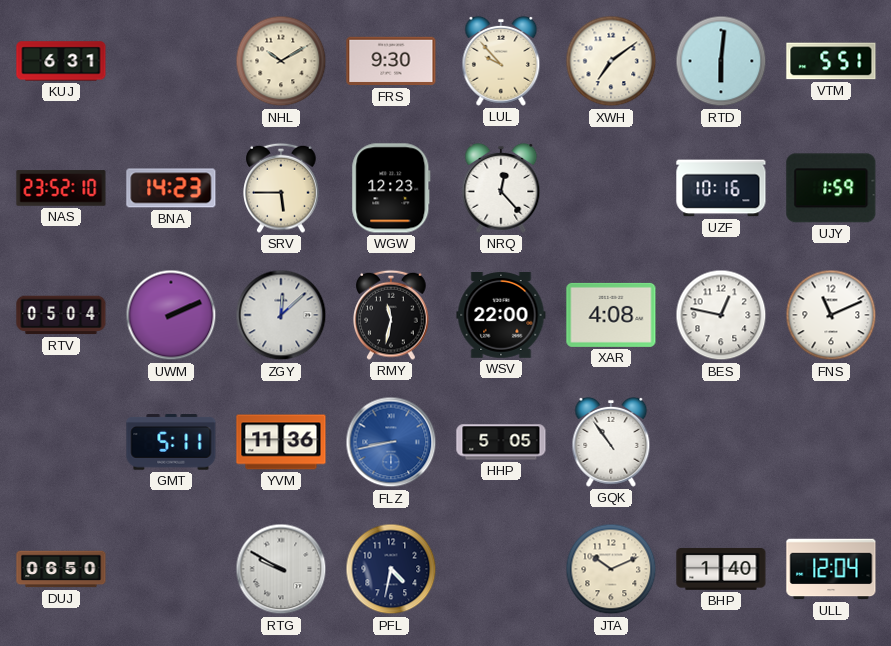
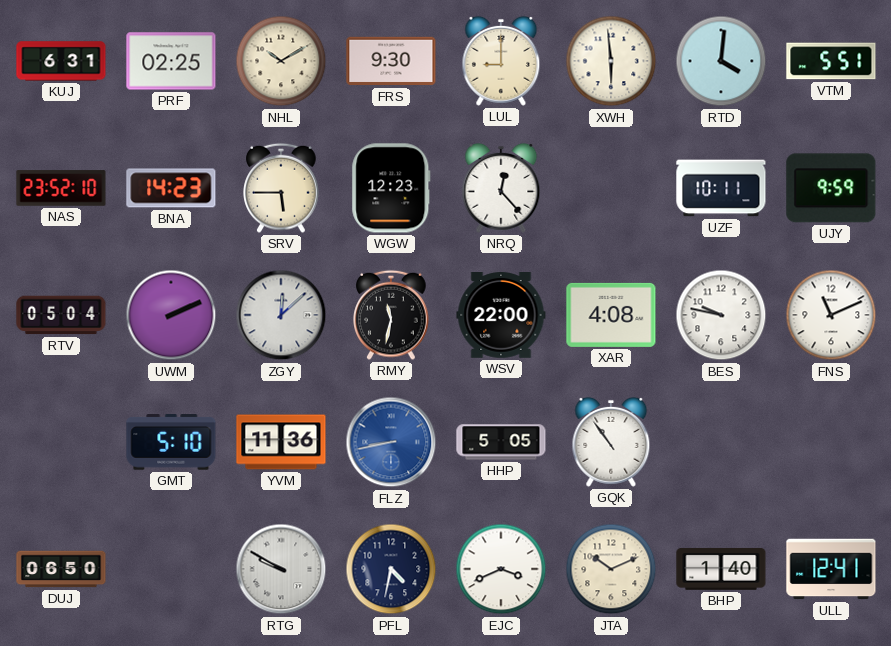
PRF: none -> 02:25 (171, 61)
LUL: 9:53 -> 9:00 (501, 61)
XWH: 7:09 -> 5:59 (611, 61)
RTD: 6:01 -> 4:01 (721, 61)
UZF: 10:16 -> 10:11 (721, 188)
UJY: 1:59 -> 9:59 (831, 188)
BES: 12:47 -> 9:47 (721, 315)
GMT: 5:11 -> 5:10 (171, 442)
EJC: none -> 3:41 (501, 569)
ULL: 12:04 -> 12:41 (831, 569)
